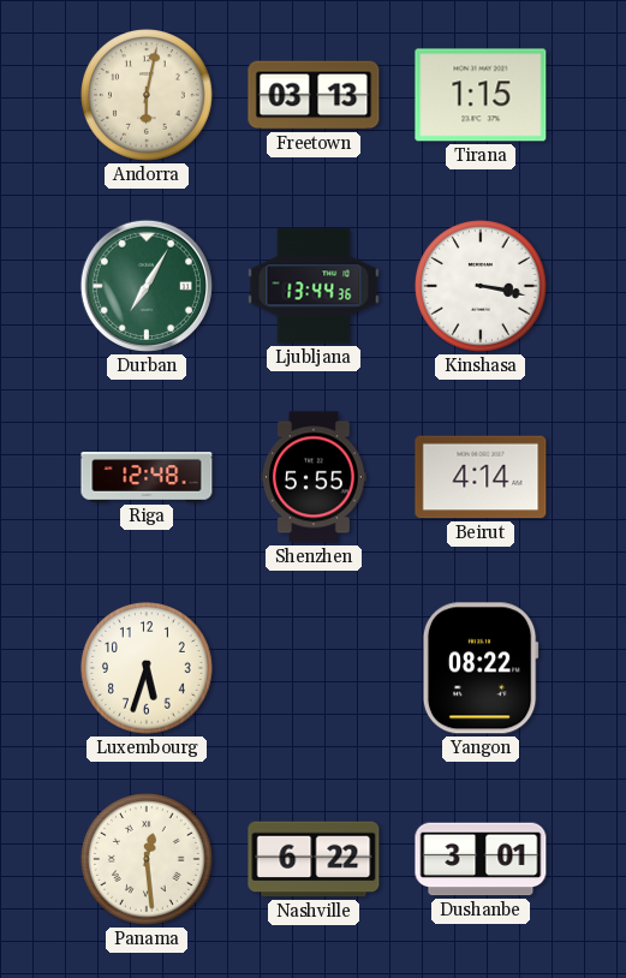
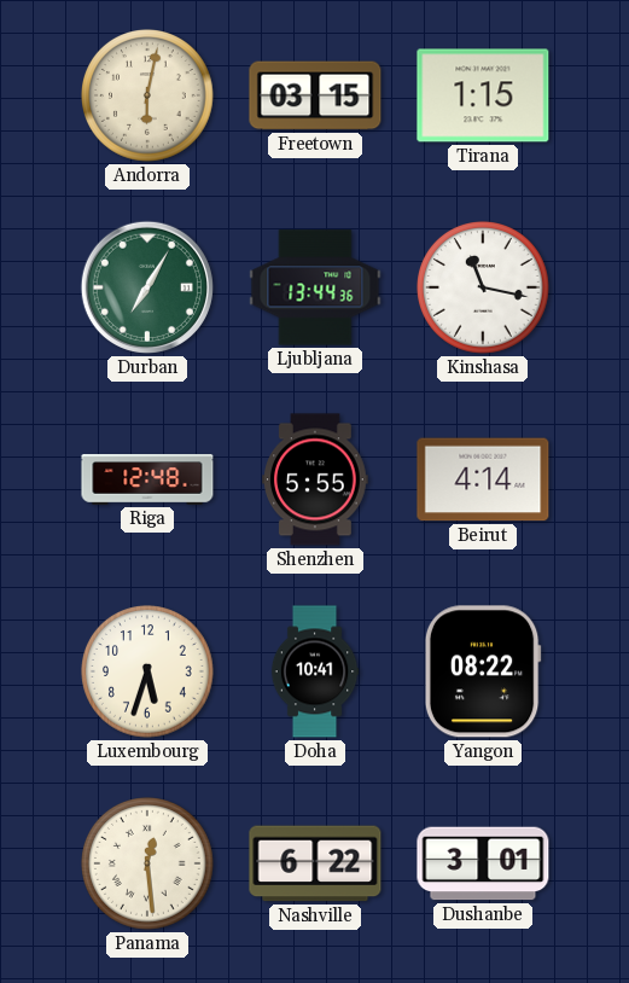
Freetown: 03:13 -> 03:15 (315, 95)
Kinshasa: 3:17 -> 11:17 (484, 289)
Doha: none -> 10:41 (315, 671)
